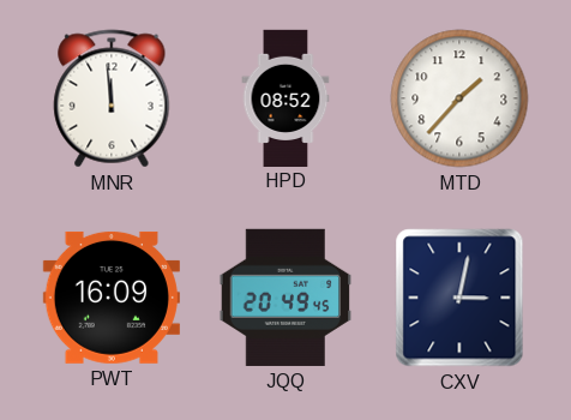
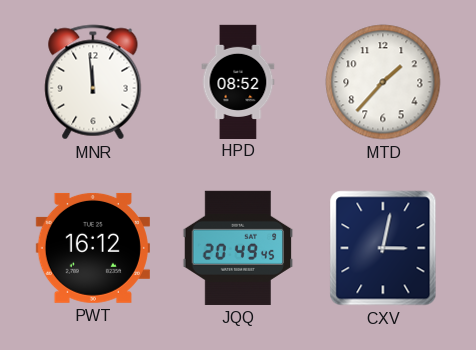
PWT: 16:09 -> 16:12 (93, 248)
